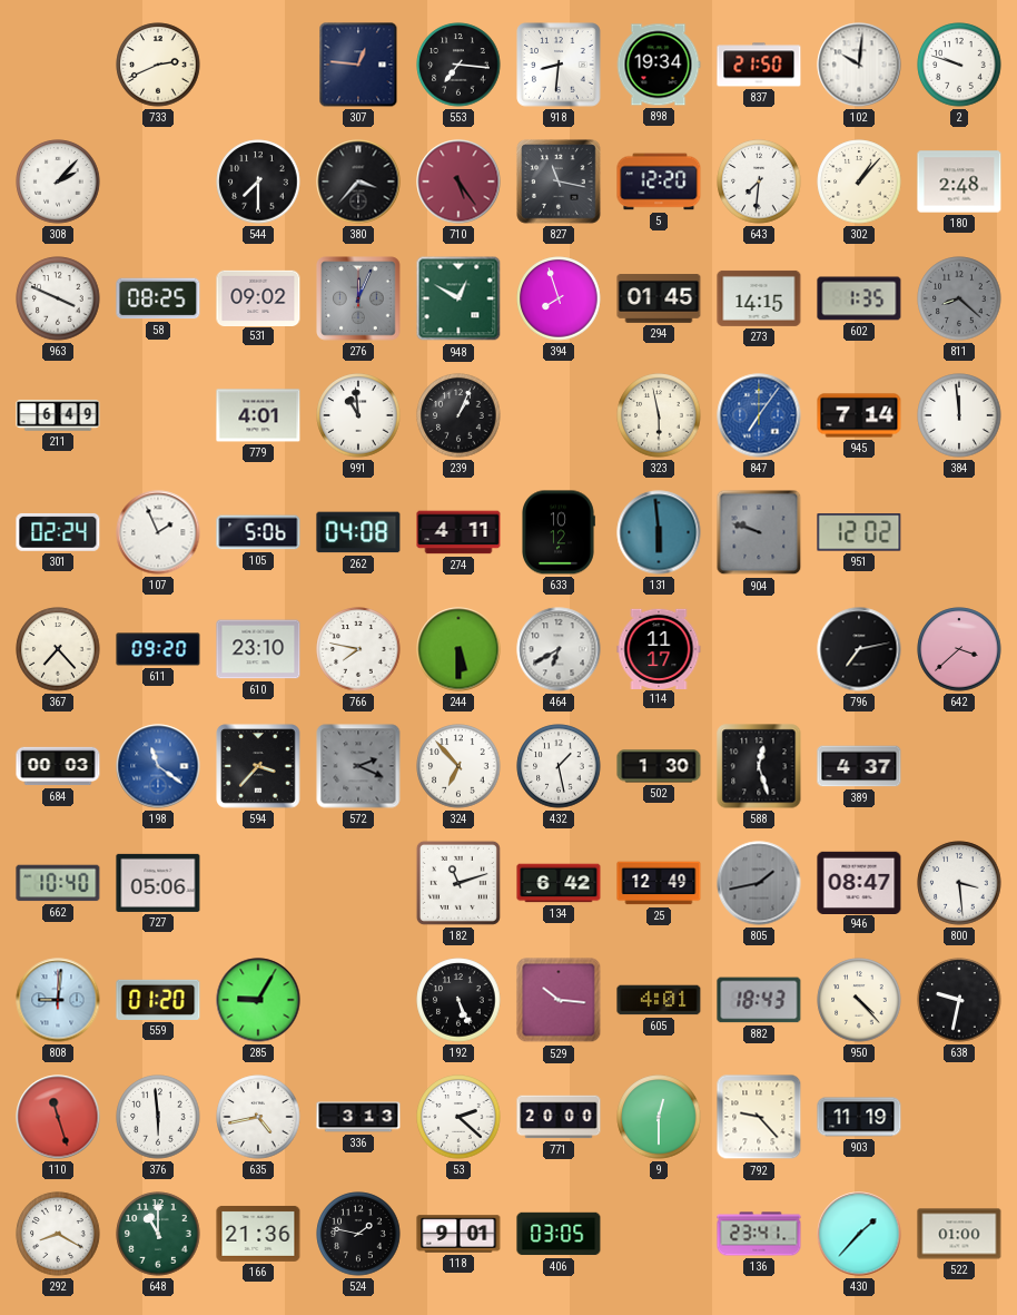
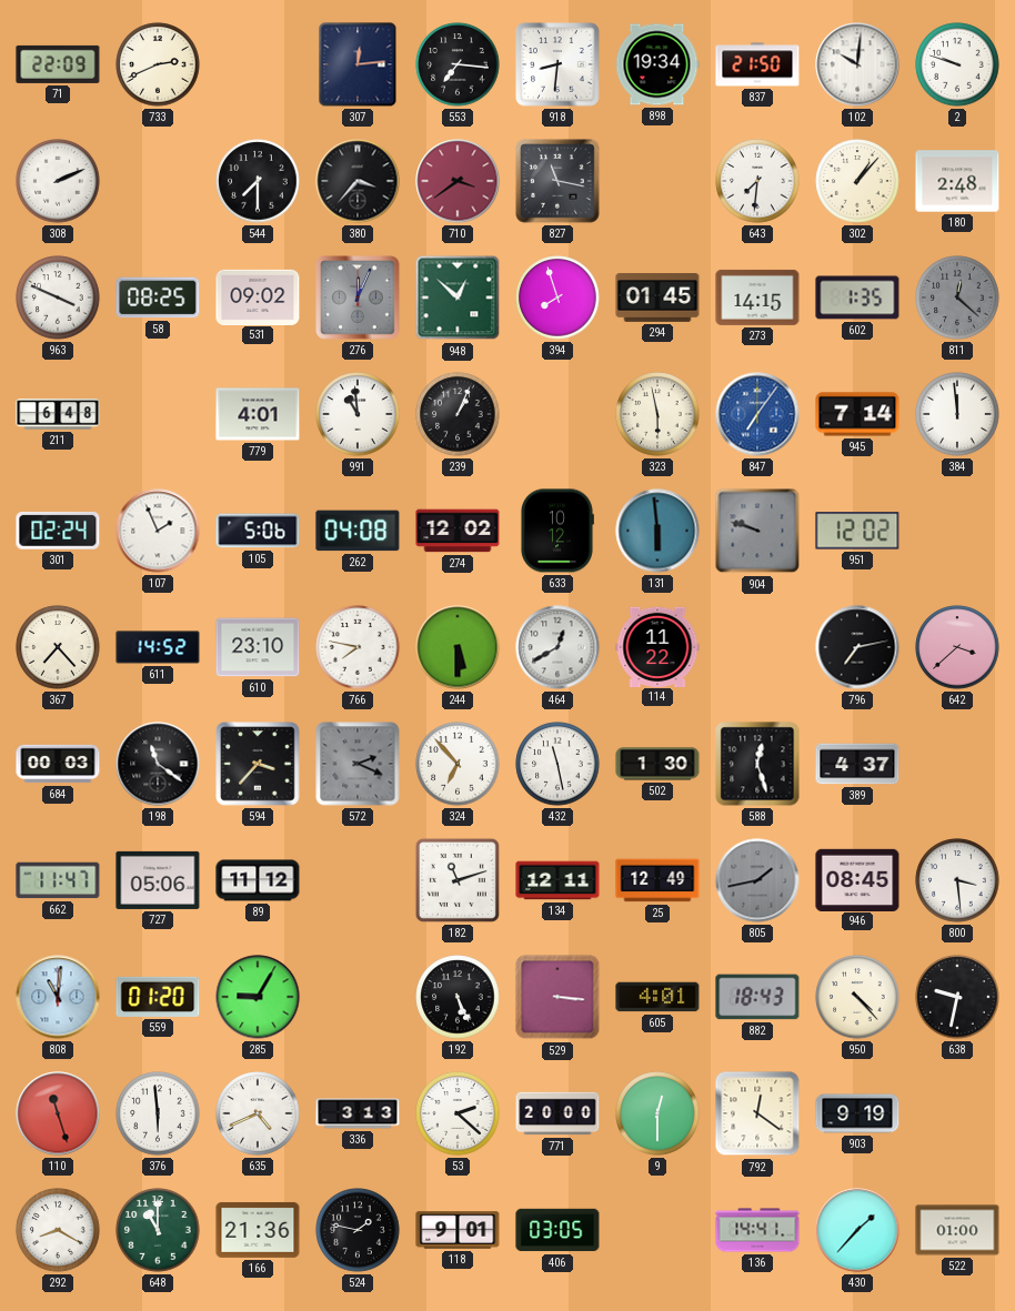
71: none -> 22:09 (58, 64)
307: 12:46 -> 12:14 (358, 64)
308: 2:07 -> 2:11 (58, 181)
710: 5:24 -> 3:39 (458, 181)
5: 12:20 -> none (659, 181)
948: 12:50 -> 12:52 (458, 298)
811: 8:22 -> 12:22 (957, 298)
211: 6:49 -> 6:48 (58, 414)
274: 4:11 -> 12:02 (458, 531)
611: 09:20 -> 14:52 (158, 647)
464: 6:40 -> 12:40 (557, 647)
114: 11:17 -> 11:22 (657, 646)
198 dial: blue -> black (158, 764)
432: 1:28 -> 11:28 (557, 764)
662: 10:40 -> 11:47 (58, 880)
89: none -> 11:12 (258, 880)
134: 6:42 -> 12:11 (557, 880)
946: 08:47 -> 08:45 (857, 879)
808: 9:01 -> 11:01 (58, 997)
529: 10:16 -> 3:16 (557, 997)
635: 4:43 -> 4:41 (258, 1113)
792: 9:23 -> 12:21 (757, 1113)
903: 11:19 -> 9:19 (857, 1113)
136: 23:41 -> 14:41 (757, 1230)
